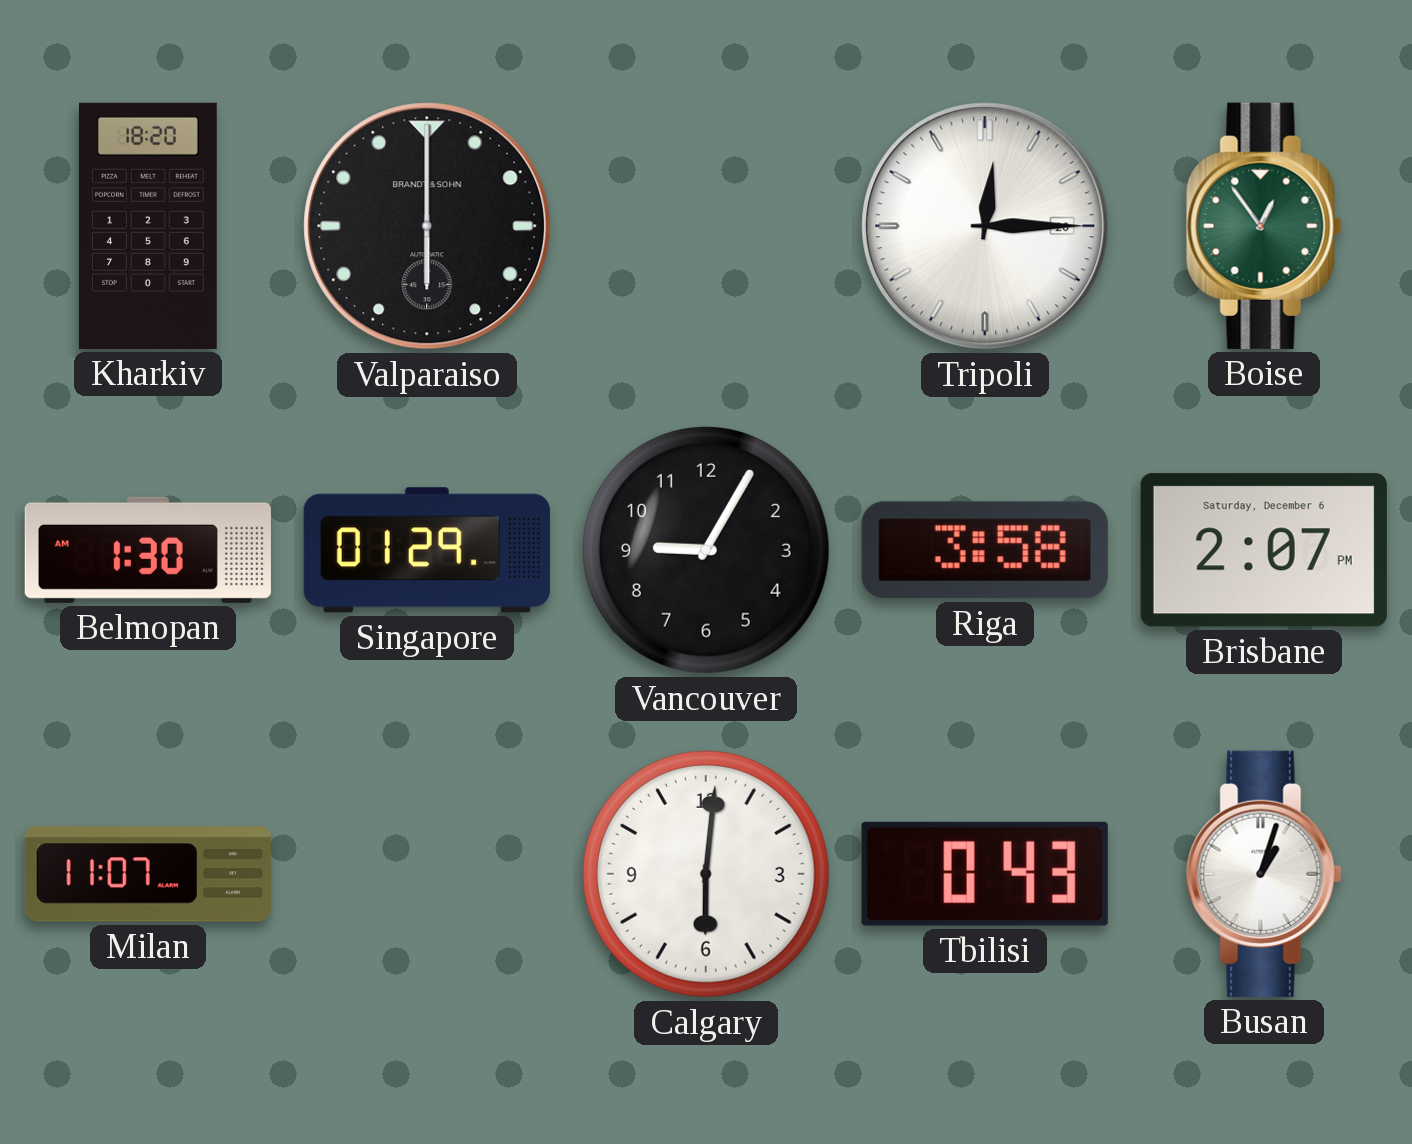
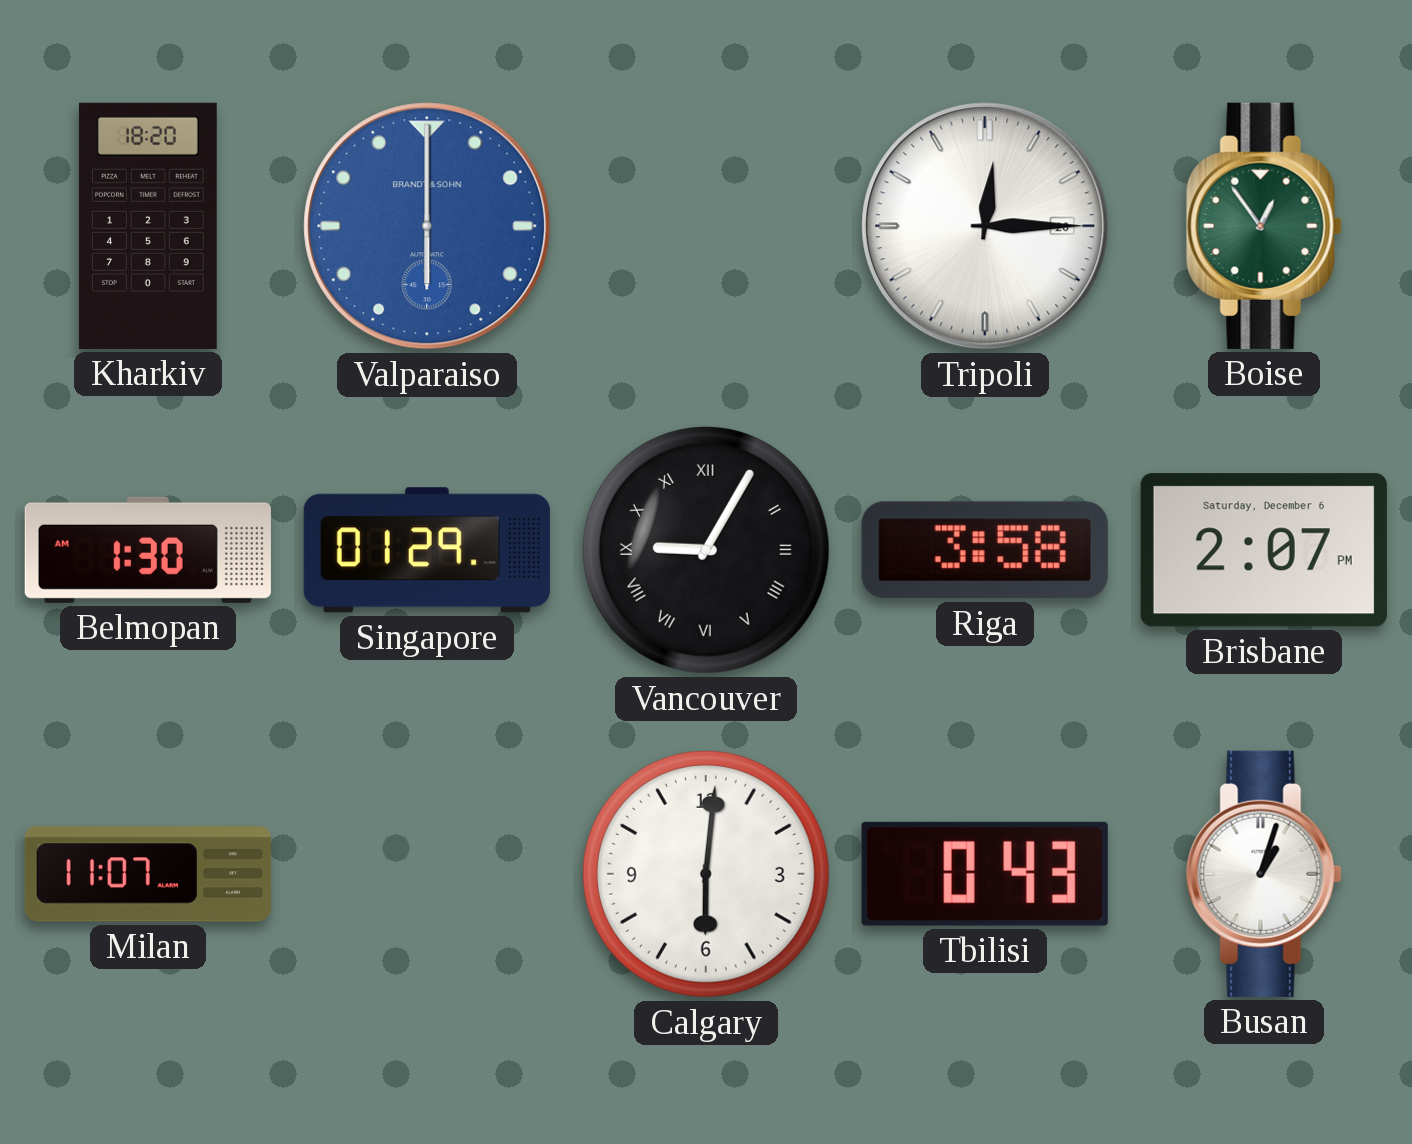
Valparaiso dial: black -> blue (427, 226)
Vancouver numerals: Arabic -> Roman (706, 550)
